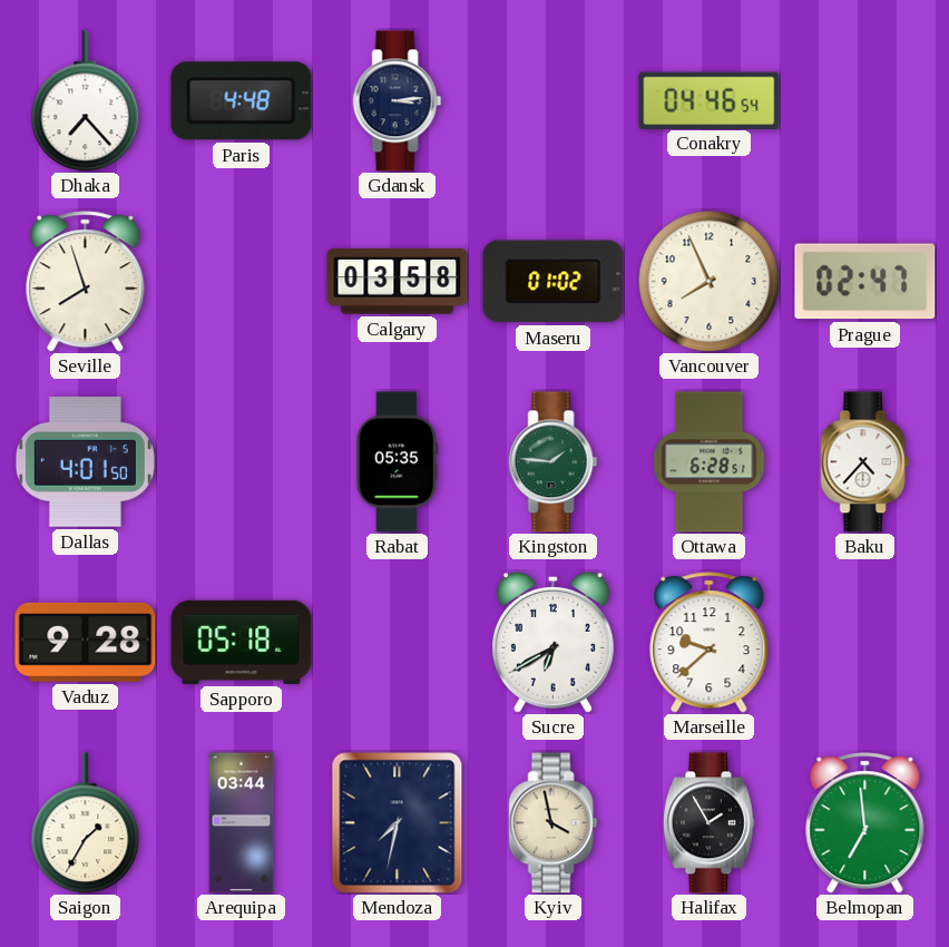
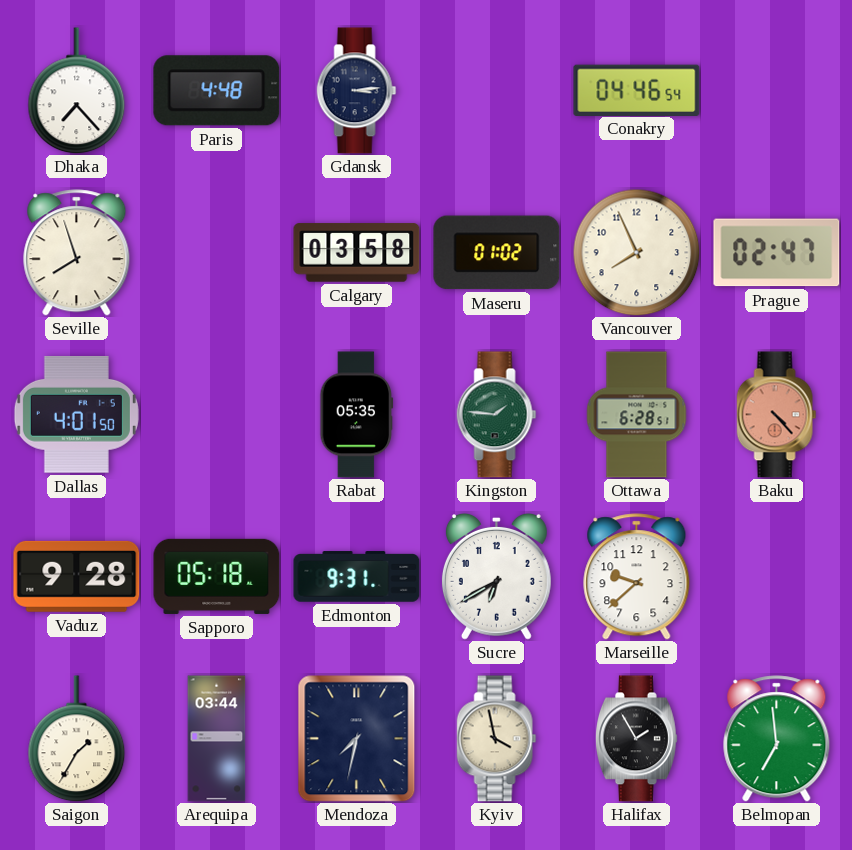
Baku: 4:37 -> 4:23 (777, 415)
Baku dial: white -> salmon (777, 415)
Edmonton: none -> 9:31 (357, 577)
